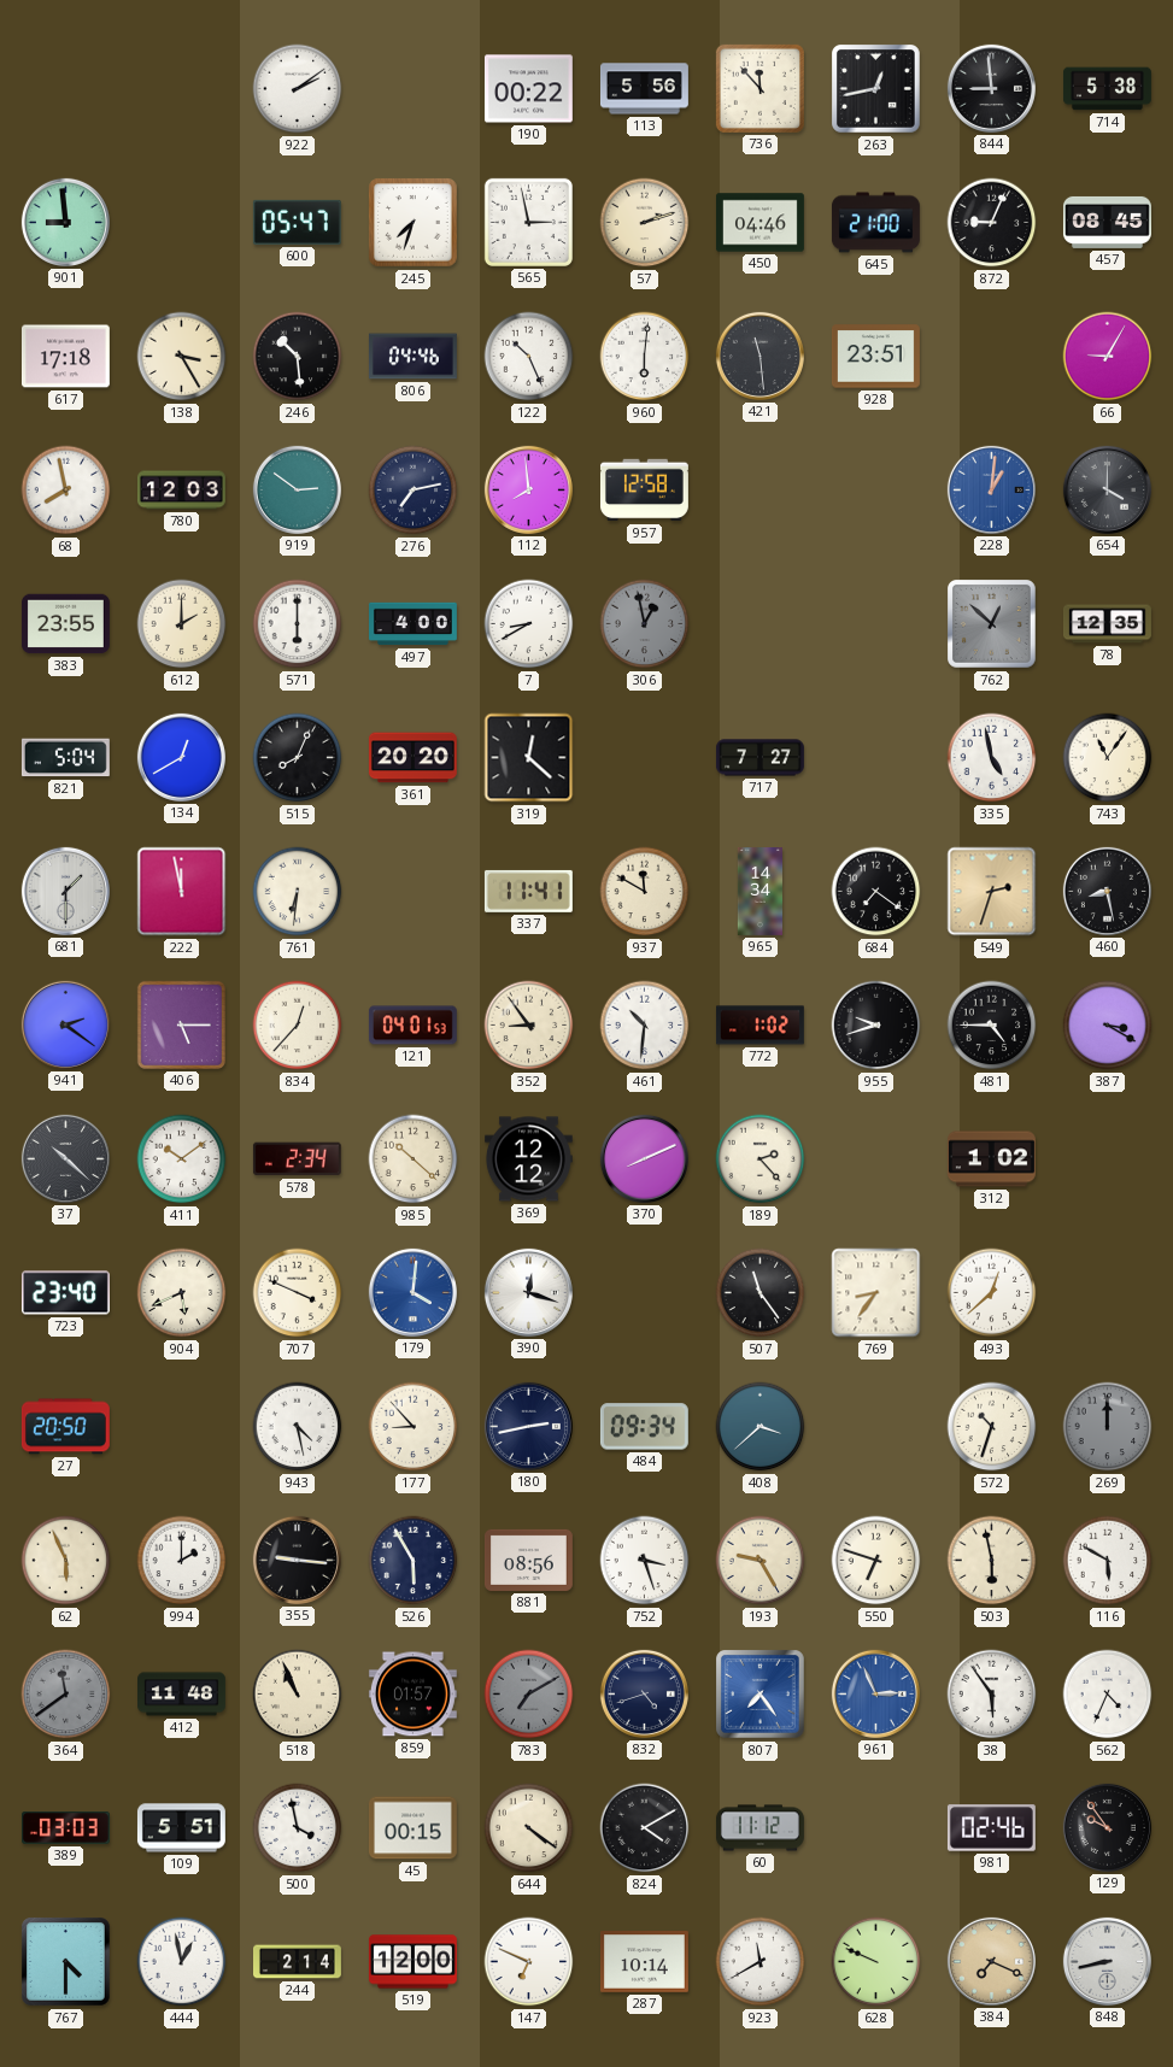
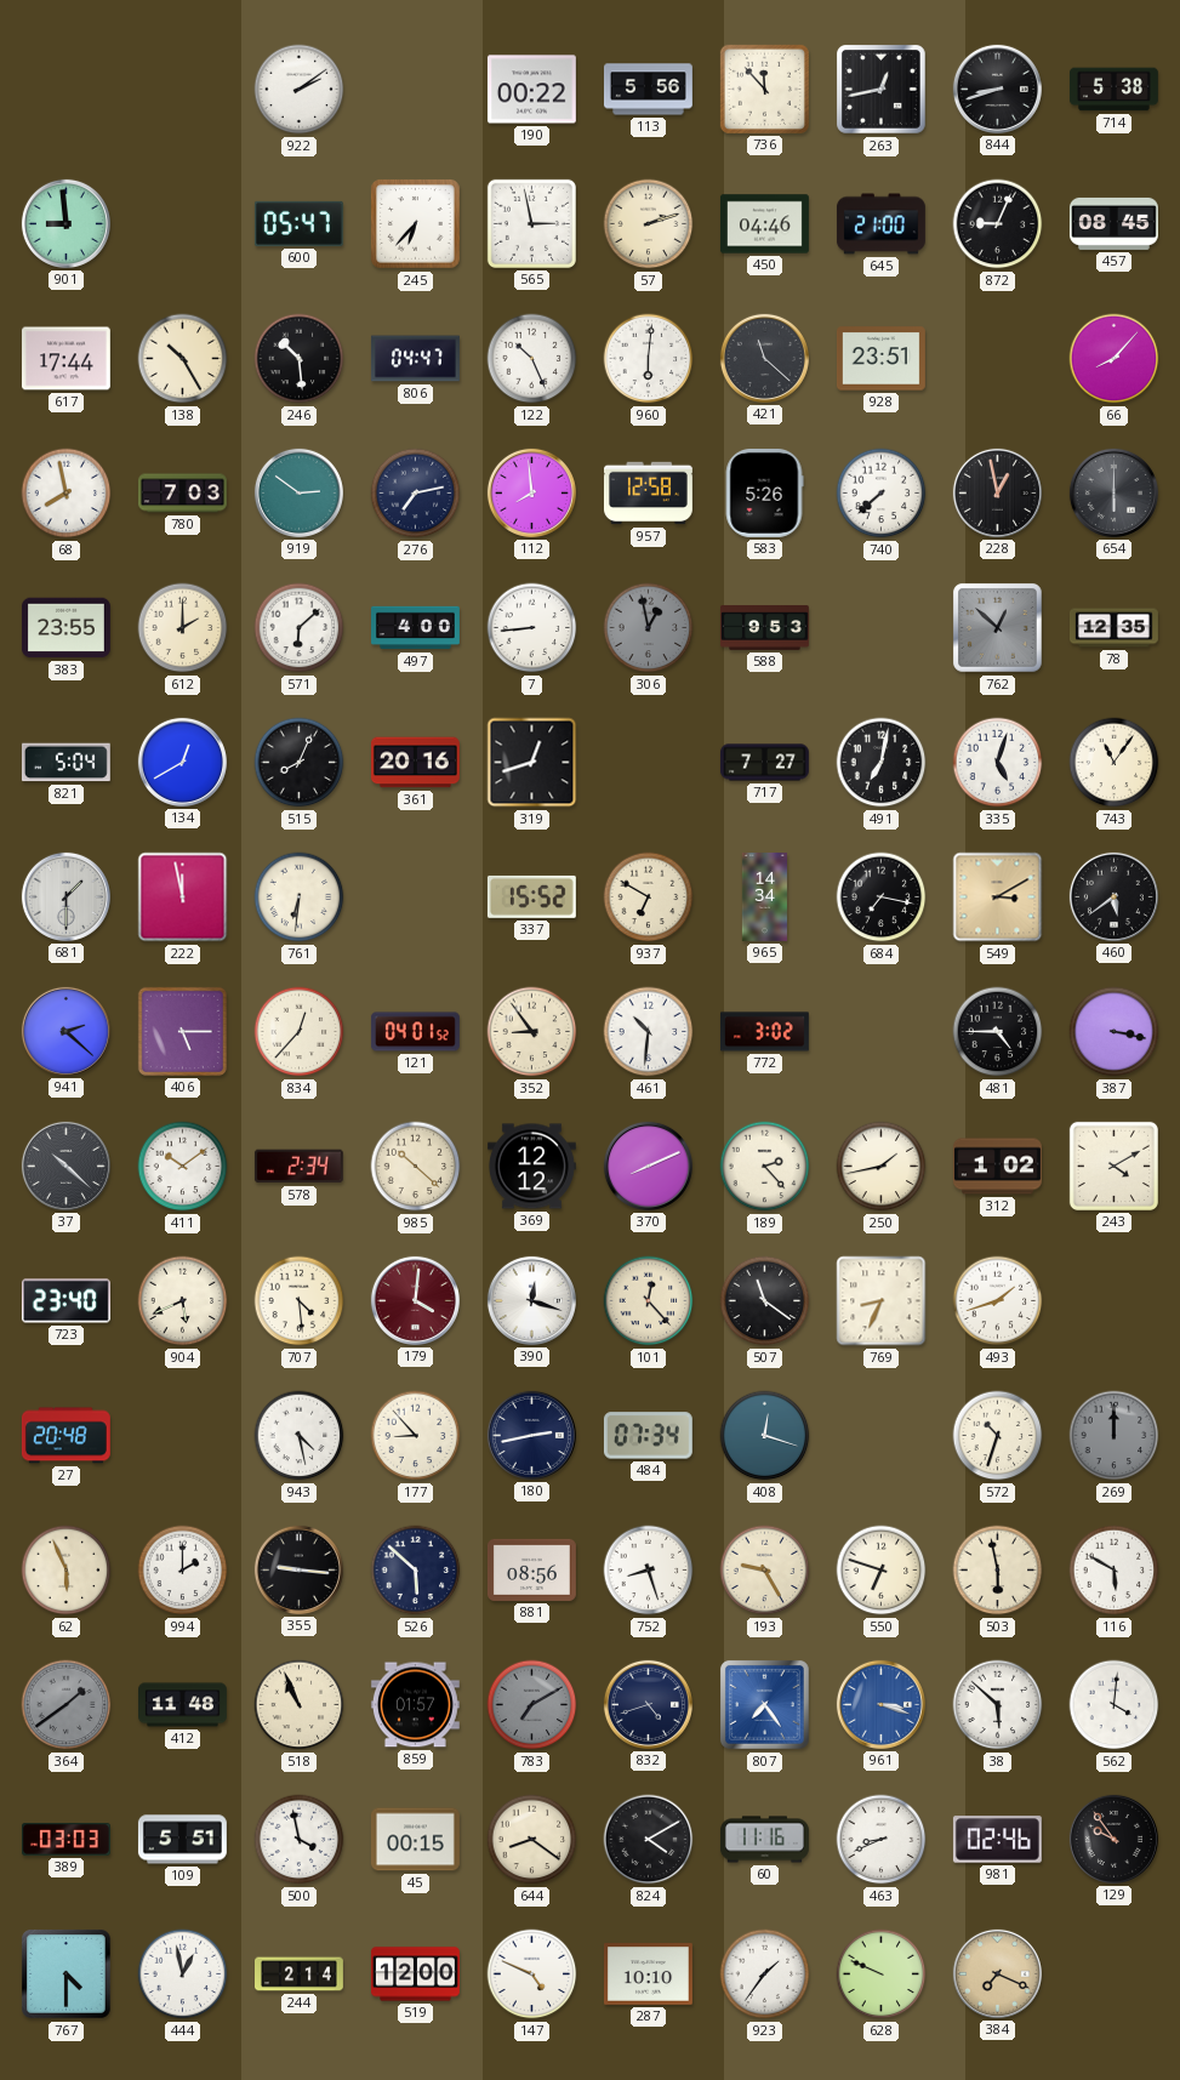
844: 8:59 -> 8:42 (997, 89)
245: 7:33 -> 6:37 (416, 224)
617: 17:18 -> 17:44 (65, 359)
138: 3:25 -> 10:25 (183, 359)
806: 04:46 -> 04:47 (415, 359)
421: 11:29 -> 11:22 (764, 358)
66: 9:05 -> 8:07 (1115, 359)
780: 12:03 -> 7:03 (182, 494)
583: none -> 5:26 (764, 492)
740: none -> 7:38 (882, 494)
228: 1:01 -> 12:58 (997, 492)
228 dial: blue -> black (997, 492)
654: 4:00 -> 6:00 (1113, 492)
571: 6:00 -> 6:08 (300, 628)
7: 8:40 -> 8:44 (532, 628)
588: none -> 9:53 (764, 628)
361: 20:20 -> 20:16 (415, 763)
319: 12:22 -> 12:42 (532, 763)
491: none -> 7:02 (882, 763)
335: 4:58 -> 5:03 (998, 763)
337: 11:41 -> 15:52 (531, 896)
937: 11:50 -> 6:50 (649, 897)
684: 7:21 -> 7:17 (882, 897)
549: 2:33 -> 3:10 (998, 897)
460: 8:28 -> 5:39 (1113, 896)
941: 2:21 -> 2:22 (65, 1031)
121: 04:01:53 -> 04:01:52 (415, 1032)
772: 1:02 -> 3:02 (764, 1032)
955: 9:42 -> none (876, 1026)
387: 3:20 -> 3:17 (1115, 1032)
250: none -> 1:43 (882, 1167)
243: none -> 4:10 (1113, 1166)
707: 3:49 -> 4:29 (300, 1301)
179 dial: blue -> burgundy (415, 1300)
101: none -> 12:23 (649, 1301)
507: 11:24 -> 11:21 (765, 1301)
769: 8:36 -> 8:34 (882, 1301)
493: 12:38 -> 1:42 (998, 1301)
27: 20:50 -> 20:48 (65, 1436)
484: 09:34 -> 07:34 (648, 1436)
408: 3:38 -> 12:18 (765, 1436)
526: 5:55 -> 5:52 (416, 1571)
752: 3:27 -> 8:27 (649, 1571)
364: 11:39 -> 1:39 (67, 1705)
961: 2:56 -> 3:18 (880, 1704)
38: 5:54 -> 5:52 (998, 1705)
562: 4:34 -> 4:01 (1115, 1705)
644: 4:21 -> 8:21 (532, 1840)
60: 11:12 -> 11:16 (764, 1840)
463: none -> 8:41 (882, 1840)
147: 6:49 -> 4:49 (532, 1974)
287: 10:14 -> 10:10 (648, 1974)
923: 11:40 -> 1:36 (765, 1974)
848: 8:43 -> none (1107, 1961)
